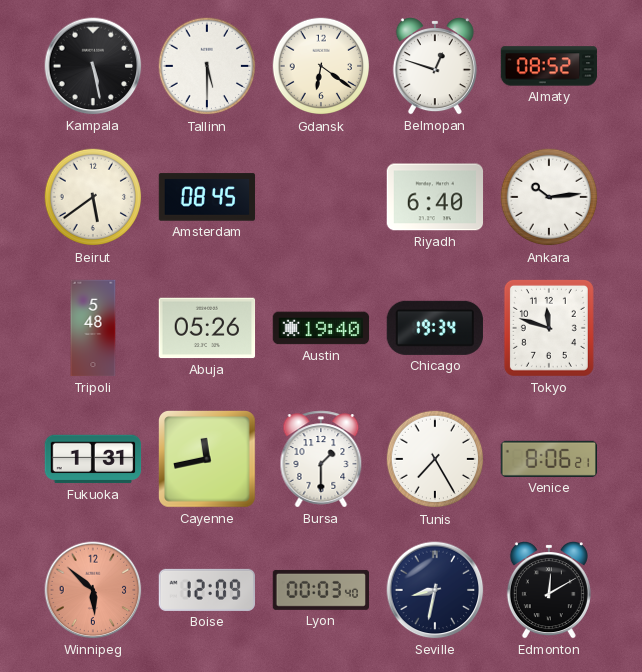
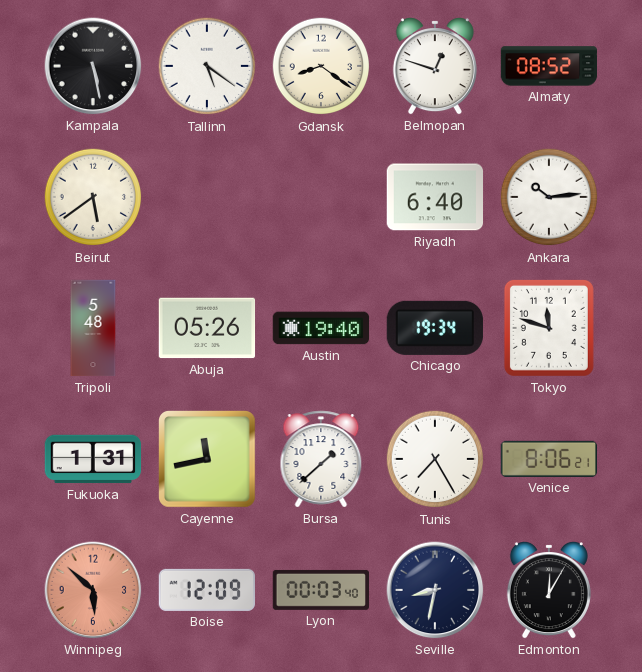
Tallinn: 5:30 -> 5:21 (207, 66)
Gdansk: 6:21 -> 8:21 (321, 66)
Amsterdam: 08:45 -> none (207, 197)
Bursa: 1:30 -> 1:38 (321, 459)
Edmonton: 12:10 -> 12:05 (549, 590)
